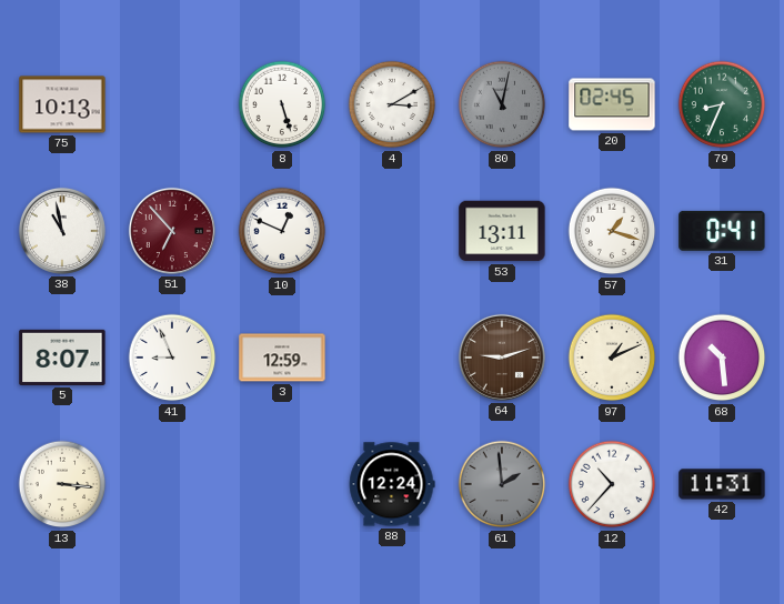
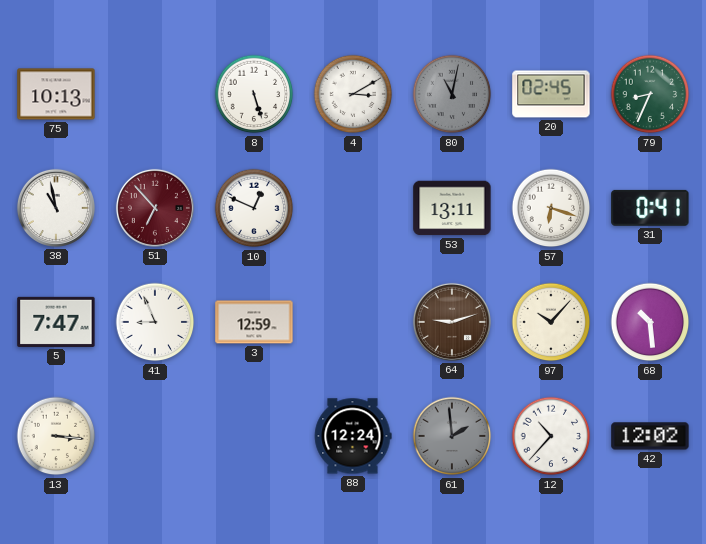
57: 1:18 -> 6:18 (551, 208)
5: 8:07 -> 7:47 (56, 322)
97: 1:11 -> 10:07 (551, 322)
42: 11:31 -> 12:02 (650, 436)
